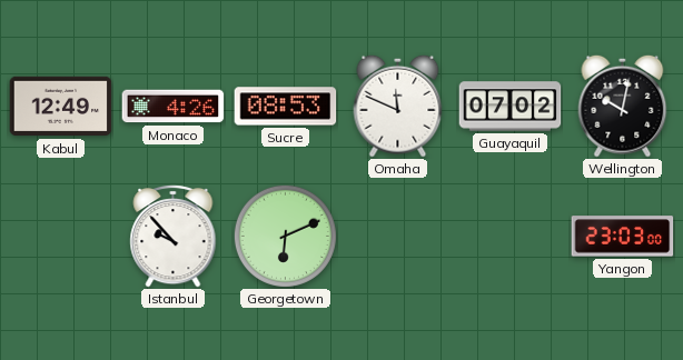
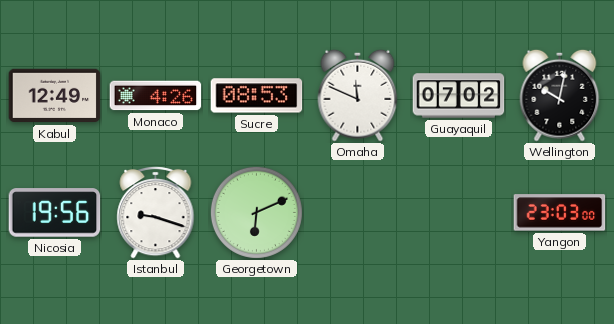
Nicosia: none -> 19:56 (55, 213)
Istanbul: 9:53 -> 9:18 (156, 212)
